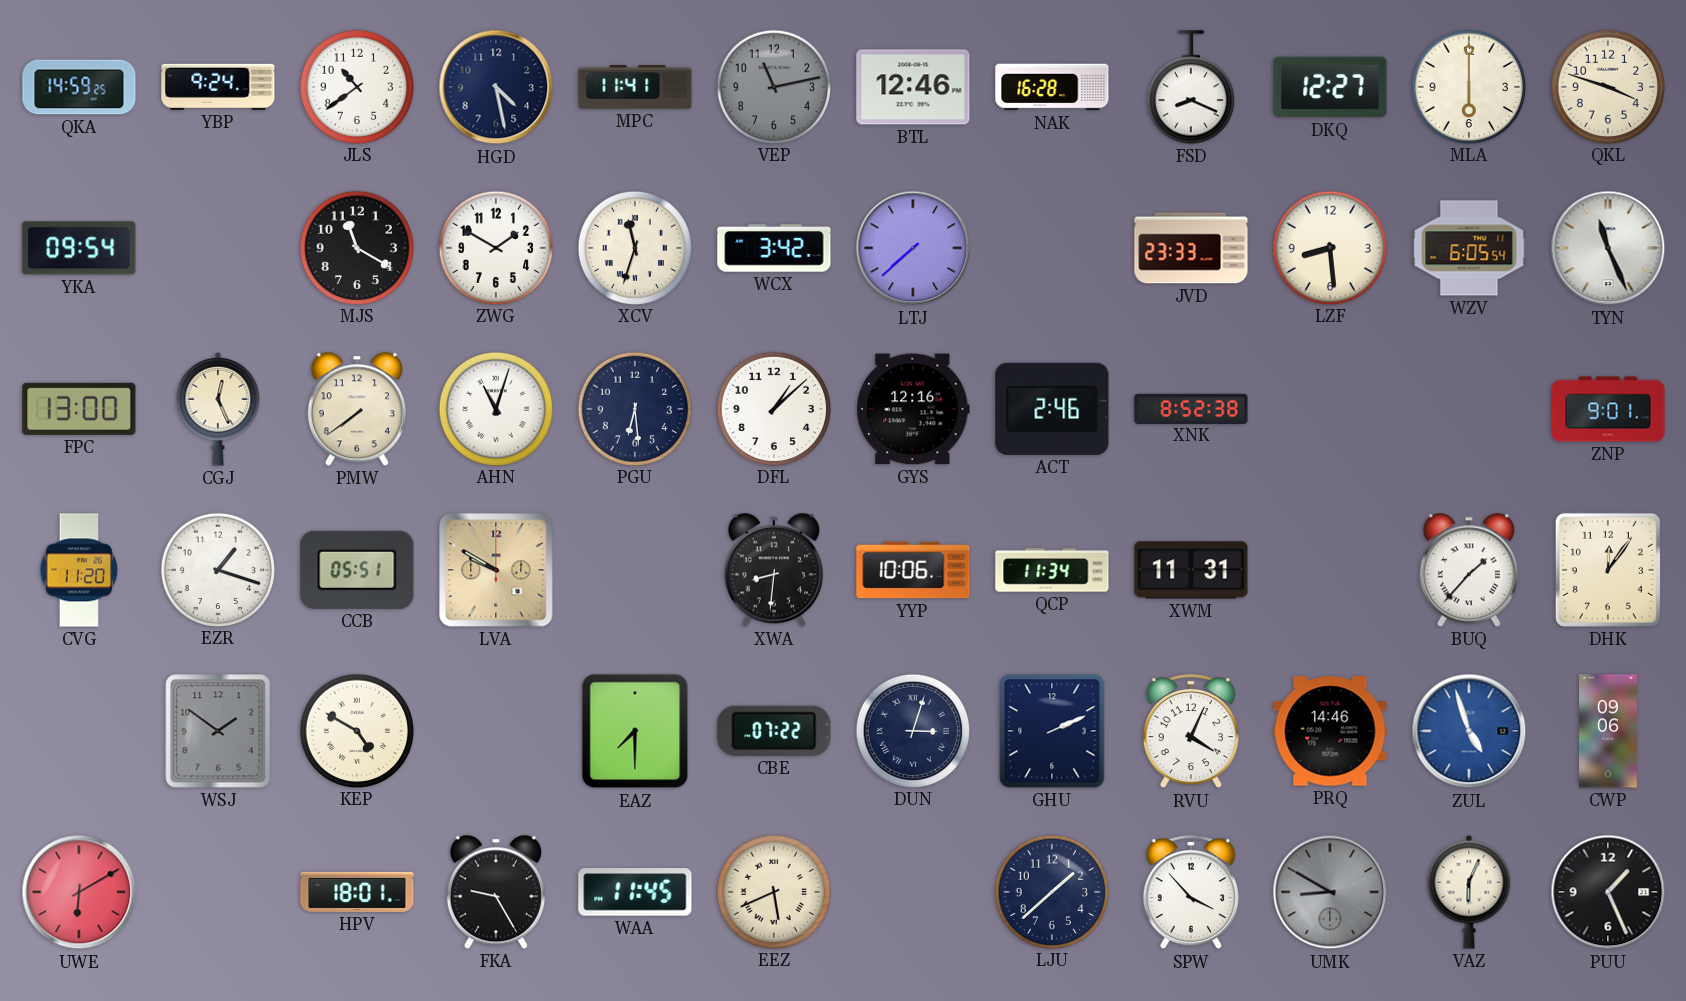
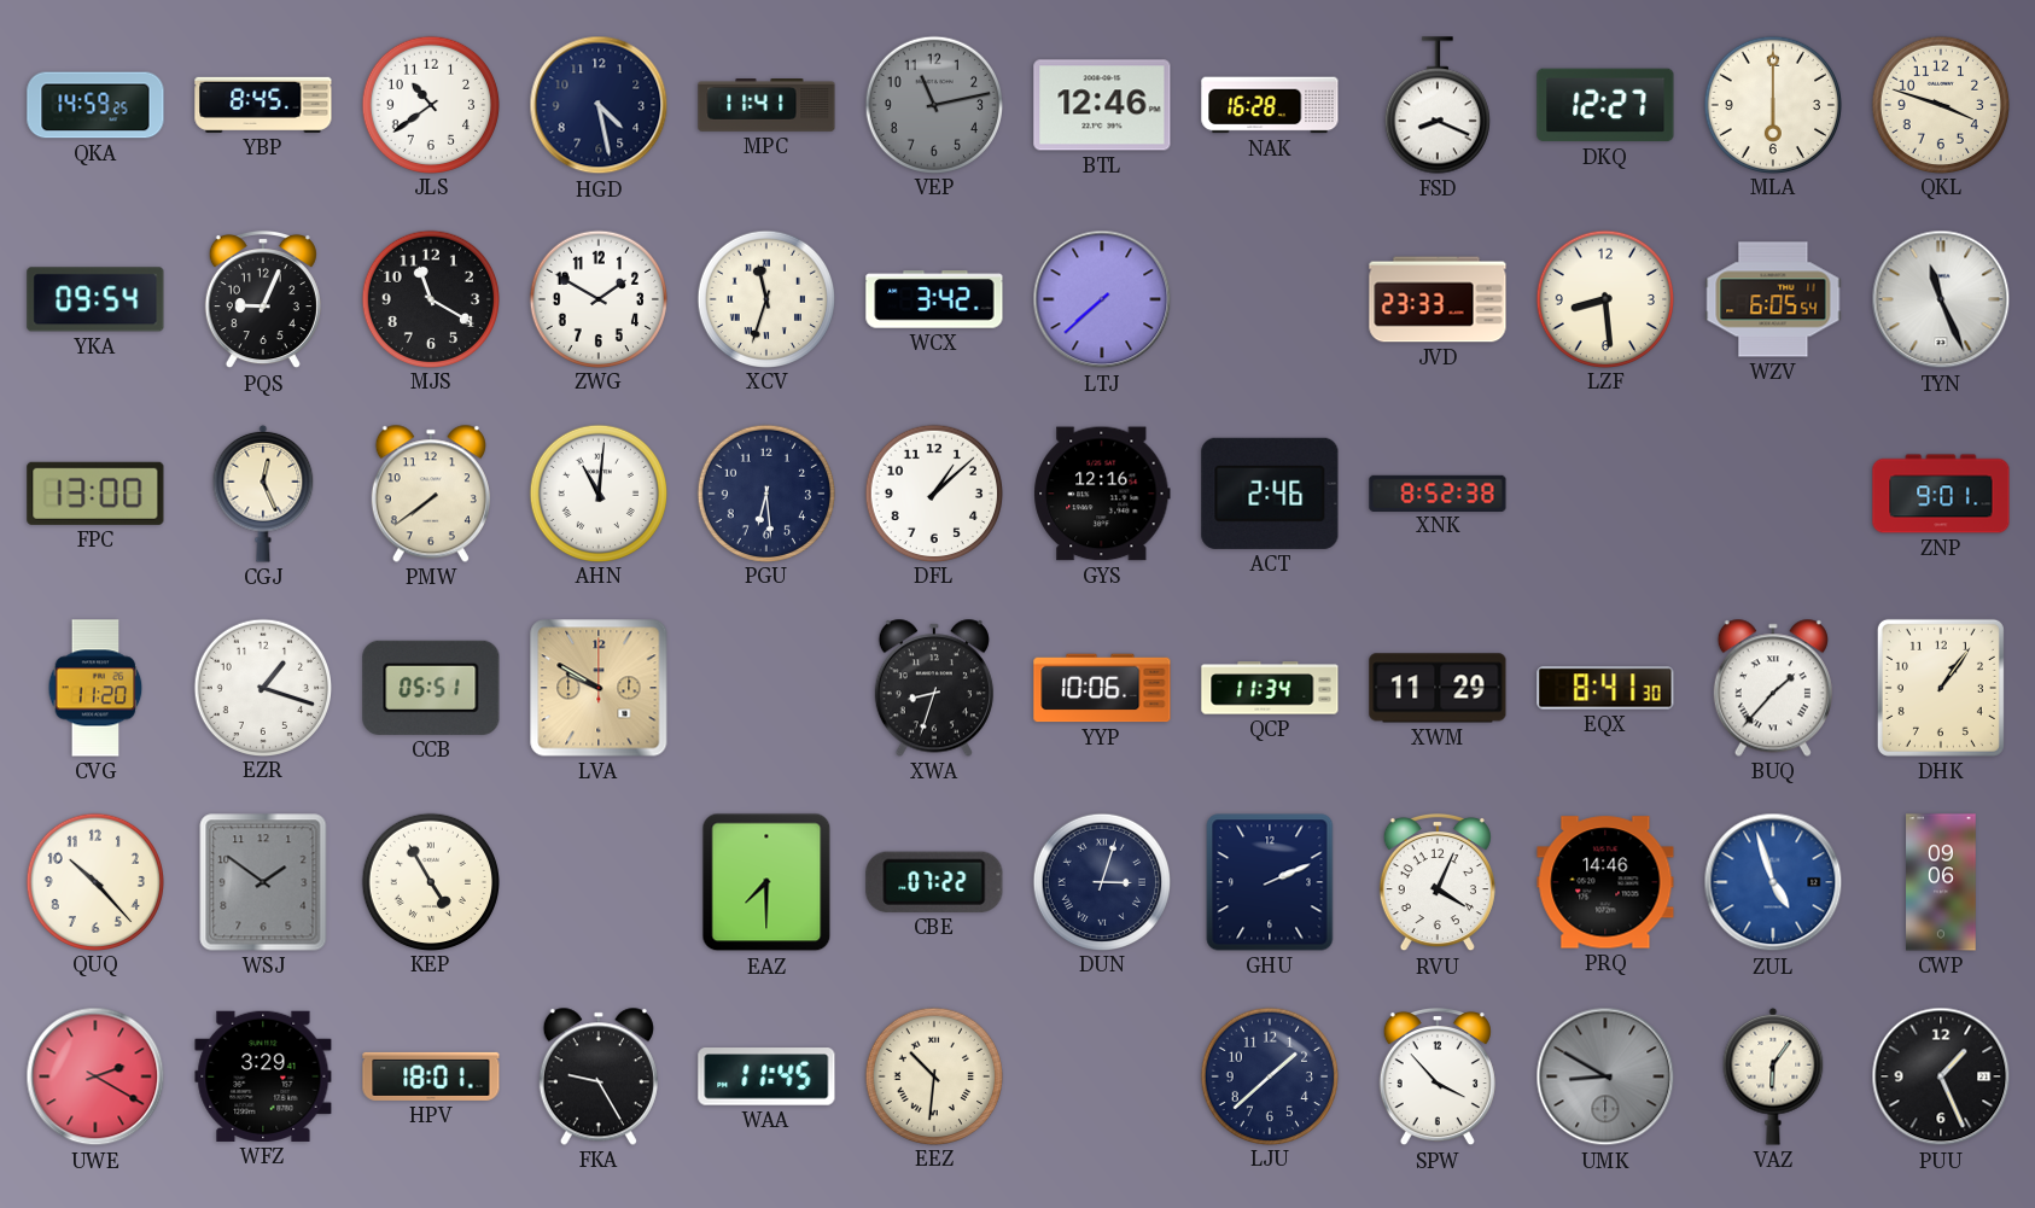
YBP: 9:24 -> 8:45 (263, 105)
PQS: none -> 9:04 (263, 299)
AHN: 11:03 -> 11:01 (597, 492)
XWA: 8:31 -> 8:33 (934, 688)
XWM: 11:31 -> 11:29 (1438, 688)
EQX: none -> 8:41 (1605, 688)
DHK: 12:06 -> 1:06 (1941, 688)
QUQ: none -> 10:23 (94, 881)
KEP: 4:50 -> 4:55 (430, 881)
UWE: 6:10 -> 2:20 (95, 1076)
WFZ: none -> 3:29 (263, 1076)
EEZ: 5:41 -> 10:31 (933, 1075)
VAZ: 6:04 -> 6:06 (1773, 1076)
